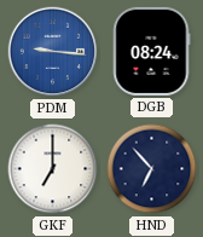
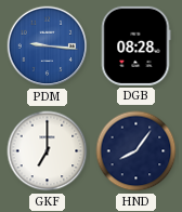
DGB: 08:24 -> 08:28 (135, 45)
HND: 6:53 -> 8:06 (136, 151)
